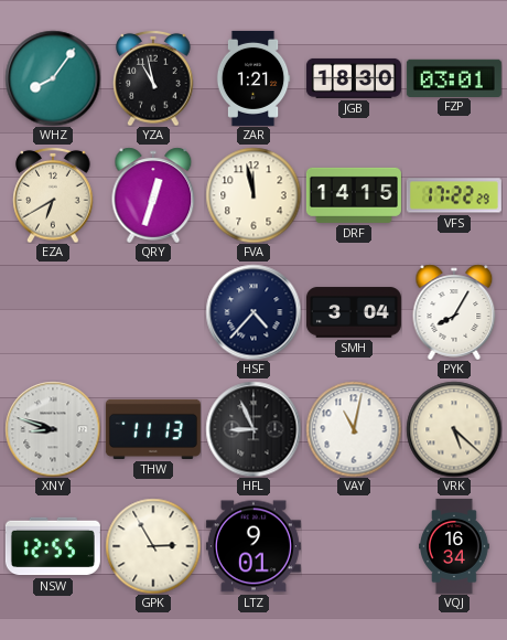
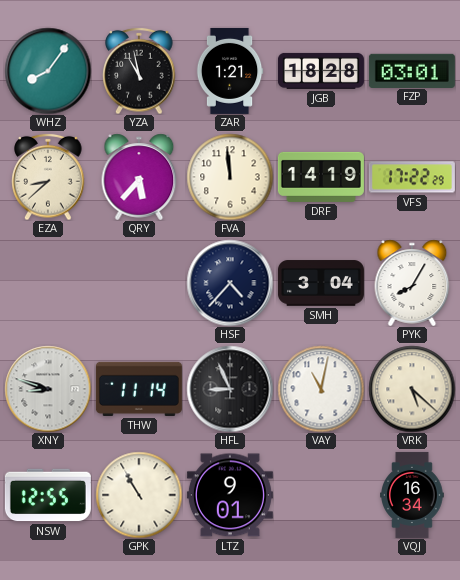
JGB: 18:30 -> 18:28 (321, 71)
EZA: 6:40 -> 8:38 (48, 177)
QRY: 12:33 -> 5:37 (139, 177)
FVA: 11:58 -> 11:59 (230, 177)
DRF: 14:15 -> 14:19 (321, 177)
THW: 11:13 -> 11:14 (139, 389)
GPK: 2:55 -> 10:55 (139, 495)
